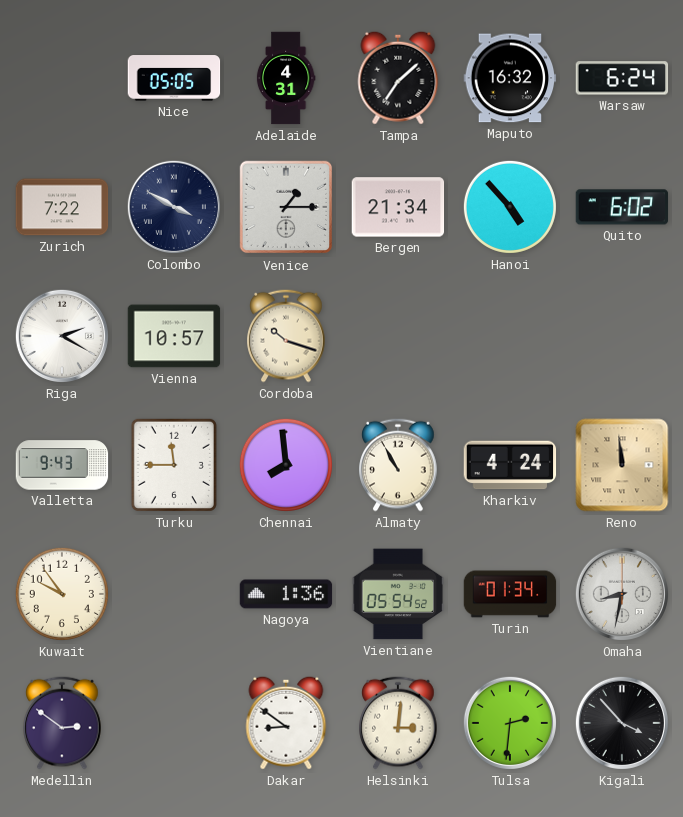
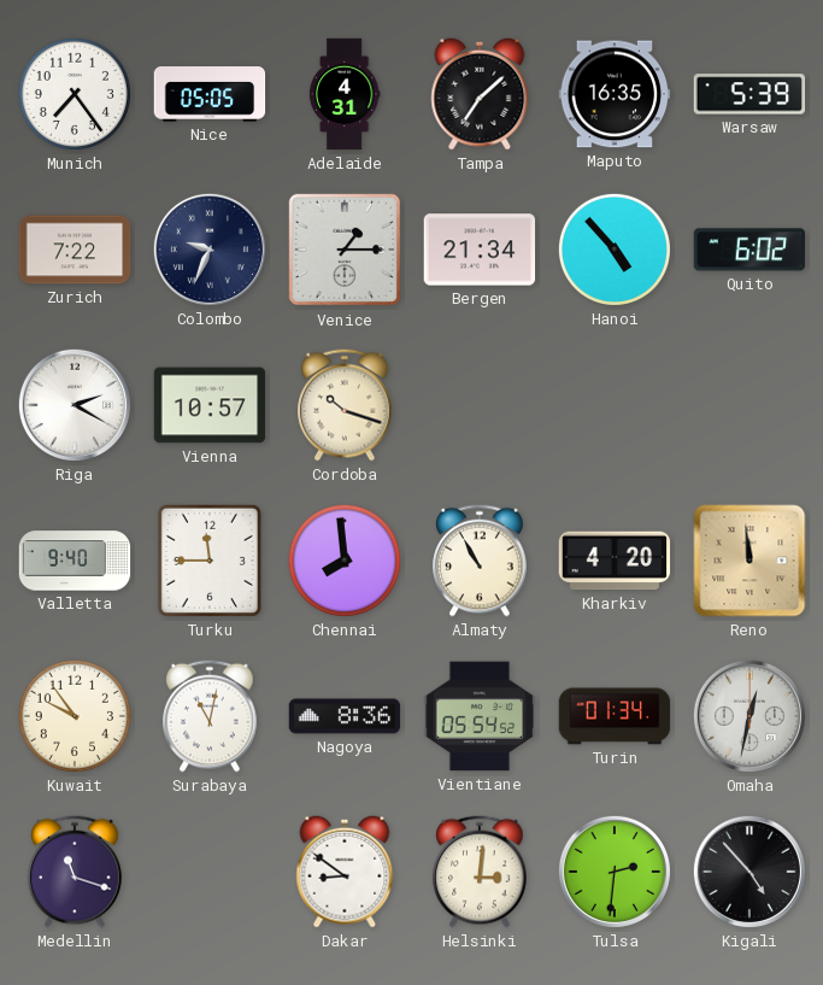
Munich: none -> 7:24 (75, 94)
Maputo: 16:32 -> 16:35 (615, 94)
Warsaw: 6:24 -> 5:39 (749, 94)
Colombo: 3:50 -> 9:34 (210, 250)
Valletta: 9:43 -> 9:40 (75, 561)
Kharkiv: 4:24 -> 4:20 (615, 561)
Surabaya: none -> 11:02 (210, 716)
Nagoya: 1:36 -> 8:36 (345, 716)
Omaha: 8:32 -> 12:32 (749, 716)
Medellin: 2:51 -> 11:18 (75, 872)
Kigali: 3:53 -> 4:53 (749, 872)
